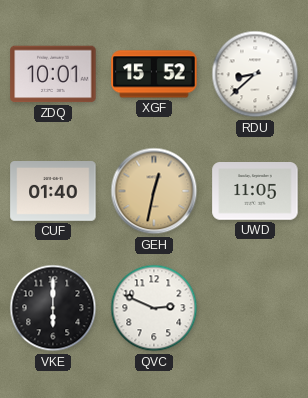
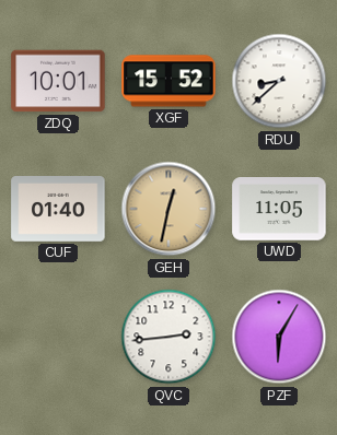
VKE: 6:00 -> none (53, 308)
QVC: 2:49 -> 2:44 (168, 337)
PZF: none -> 6:05 (279, 337)
